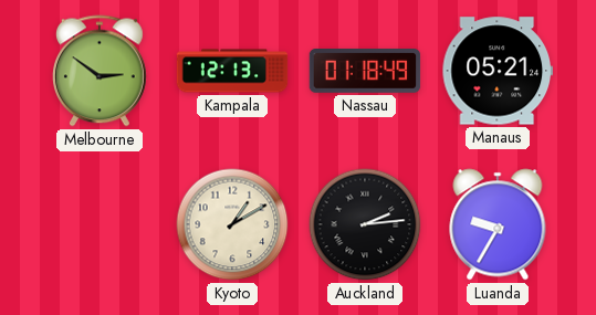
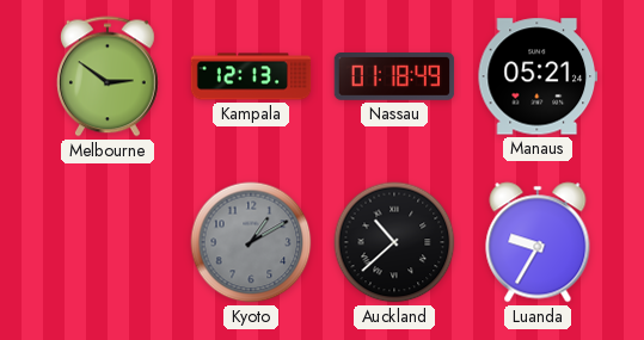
Kyoto dial: cream -> grey (251, 242)
Auckland: 2:14 -> 10:38 (394, 242)
